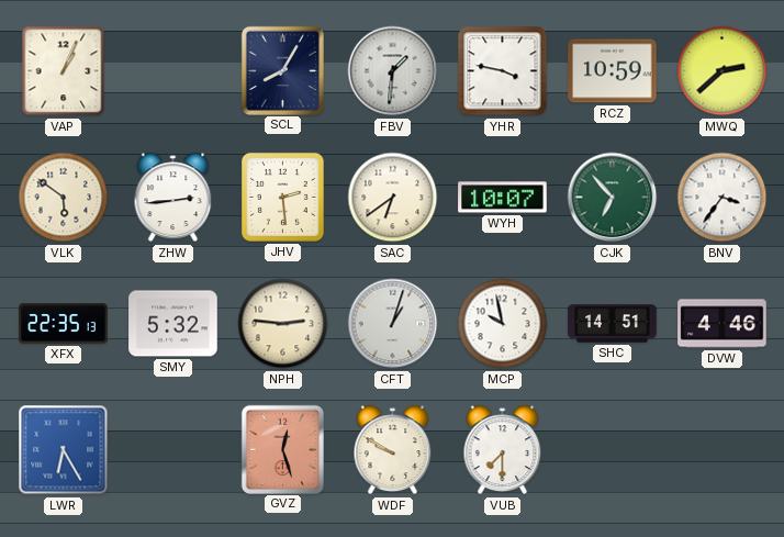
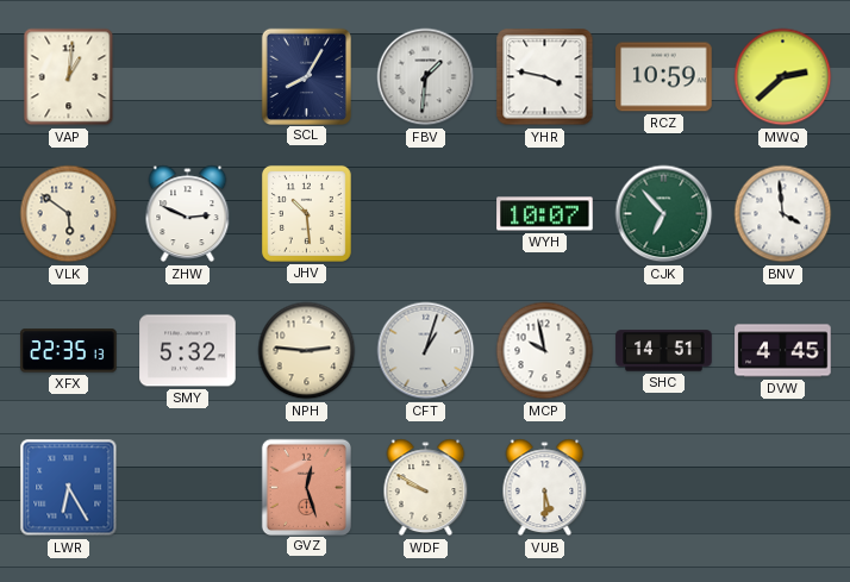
VAP: 1:04 -> 1:01 (69, 77)
ZHW: 2:44 -> 2:49 (188, 214)
JHV: 2:29 -> 10:29 (306, 213)
SAC: 6:39 -> none (393, 198)
BNV: 3:36 -> 3:59 (783, 214)
DVW: 4:46 -> 4:45 (783, 351)
VUB: 7:30 -> 5:30 (545, 488)
